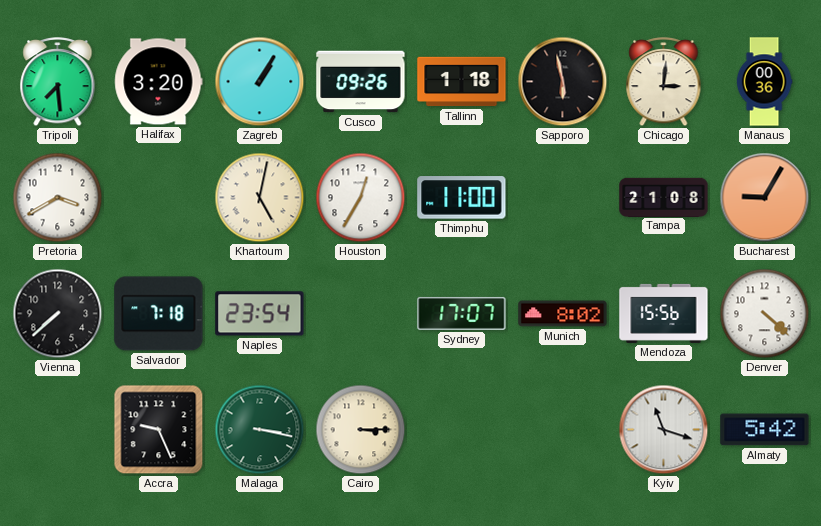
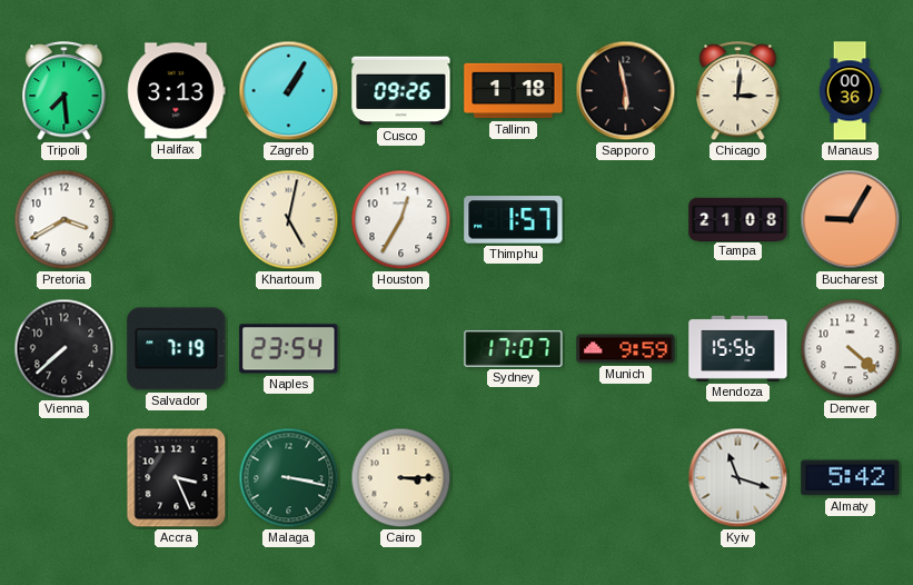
Halifax: 3:20 -> 3:13 (177, 91)
Thimphu: 11:00 -> 1:57 (514, 220)
Salvador: 7:18 -> 7:19 (177, 349)
Munich: 8:02 -> 9:59 (626, 349)
Accra: 9:26 -> 3:26 (177, 478)
